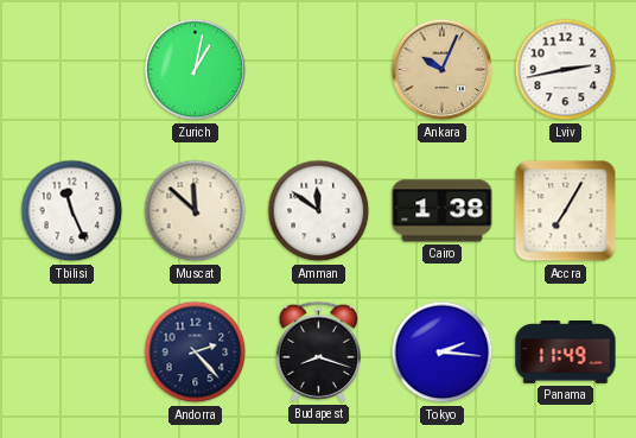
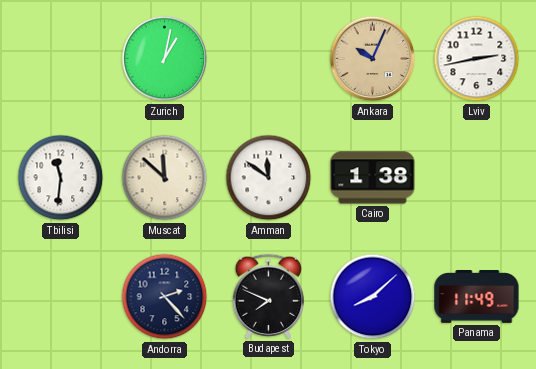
Tbilisi: 11:26 -> 11:31 (61, 178)
Accra: 7:05 -> none (566, 211)
Budapest: 8:18 -> 7:49 (268, 296)
Tokyo: 2:16 -> 8:08 (373, 297)
